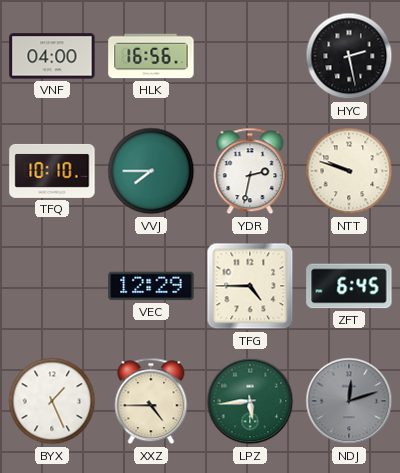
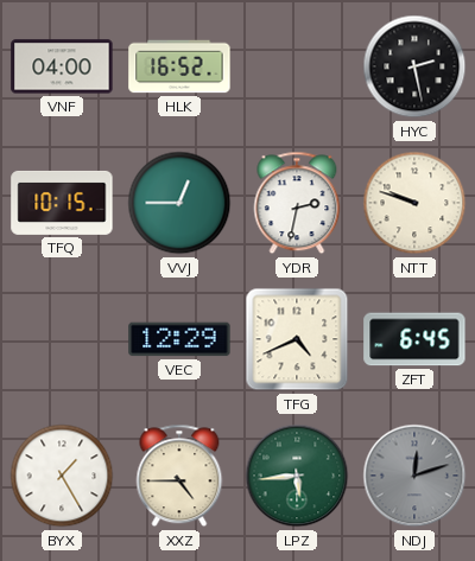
HLK: 16:56 -> 16:52 (179, 66)
TFQ: 10:10 -> 10:15 (62, 203)
VVJ: 7:45 -> 12:45 (179, 203)
TFG: 4:45 -> 4:41 (297, 339)
BYX: 1:26 -> 1:25 (62, 476)
